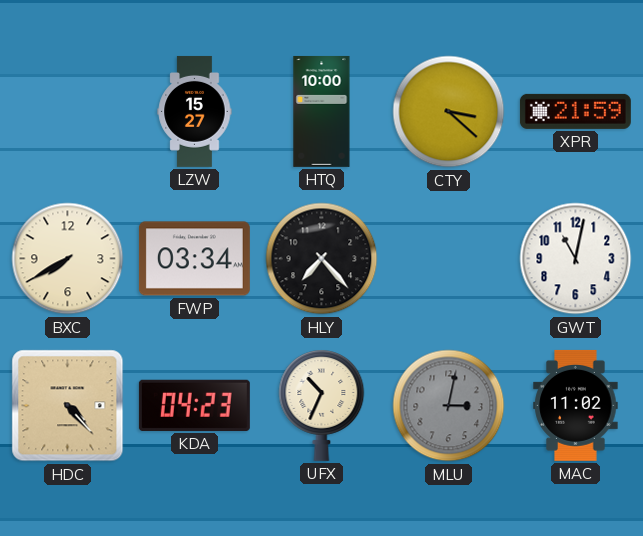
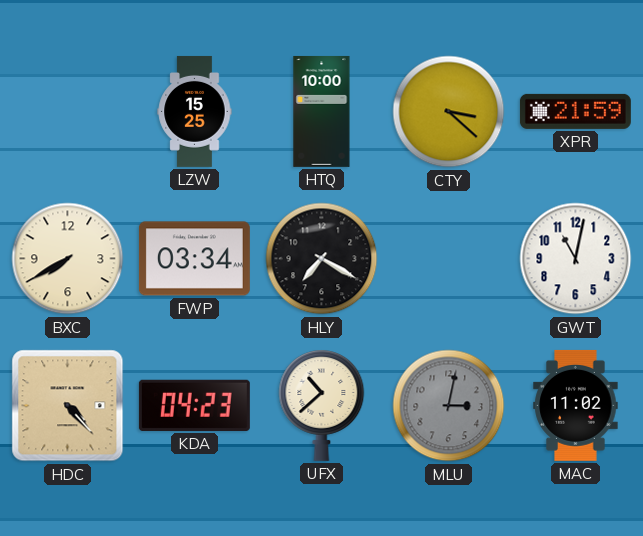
LZW: 15:27 -> 15:25 (195, 111)
HLY: 7:23 -> 7:20 (322, 259)
UFX: 10:34 -> 10:38 (322, 405)
